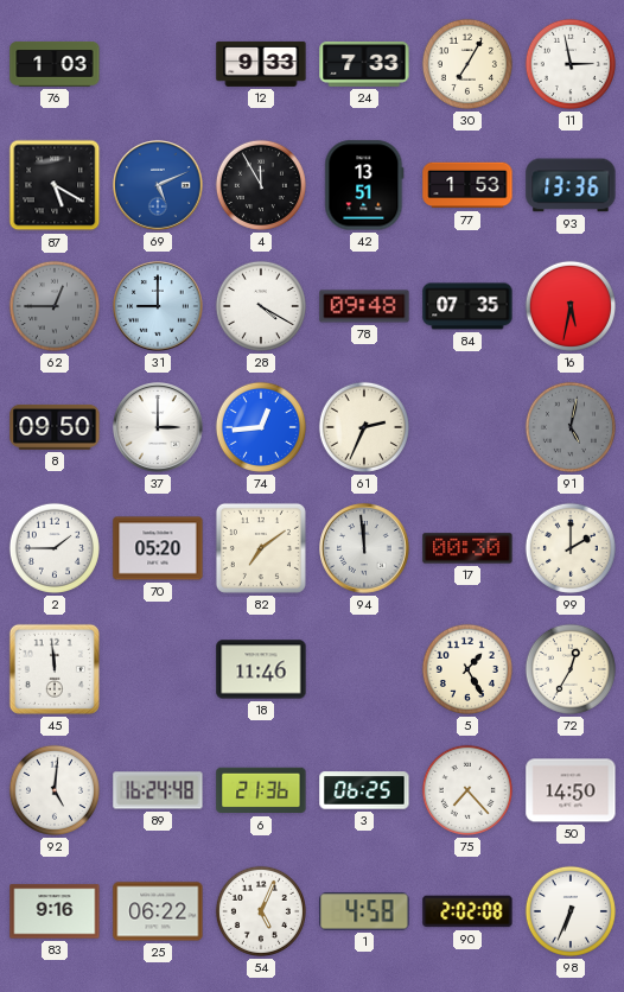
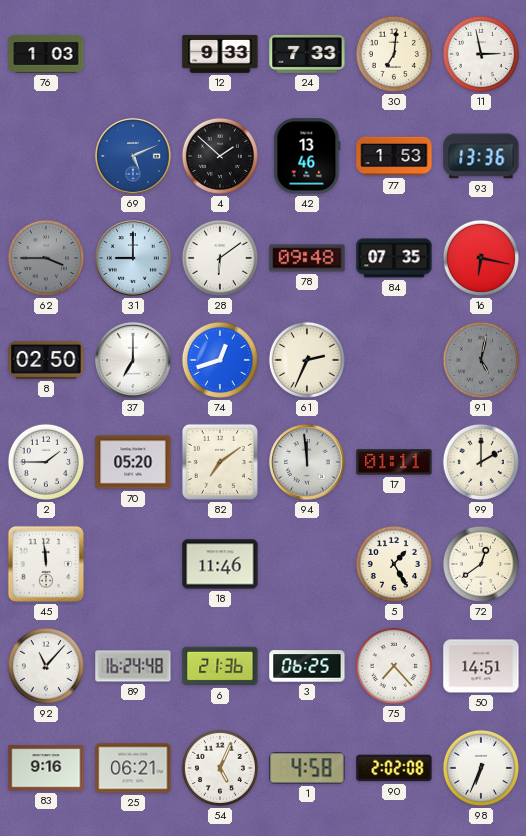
30: 7:05 -> 7:01 (394, 54)
87: 5:20 -> none (55, 185)
4: 11:55 -> 1:52 (220, 156)
42: 13:51 -> 13:46 (307, 156)
62: 12:45 -> 3:45 (46, 258)
28: 4:20 -> 6:09 (220, 258)
16: 5:32 -> 6:17 (481, 258)
8: 09:50 -> 02:50 (46, 360)
37: 3:00 -> 7:00 (133, 360)
74: 12:44 -> 12:42 (220, 360)
17: 00:30 -> 01:11 (394, 462)
72: 12:35 -> 12:39 (481, 564)
92: 5:01 -> 11:07 (46, 666)
50: 14:50 -> 14:51 (481, 666)
25: 06:22 -> 06:21 (133, 768)
